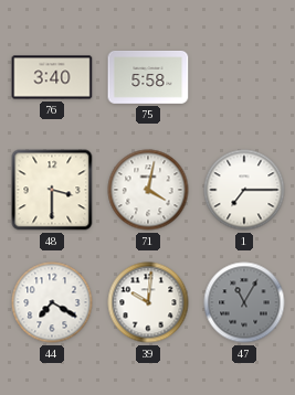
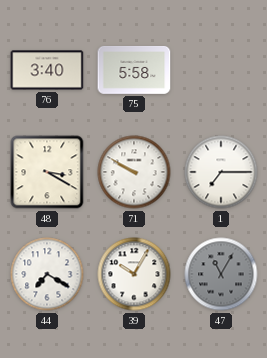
48: 3:30 -> 3:20 (47, 172)
71: 4:02 -> 9:50 (134, 172)
39: 10:01 -> 10:05 (134, 274)
